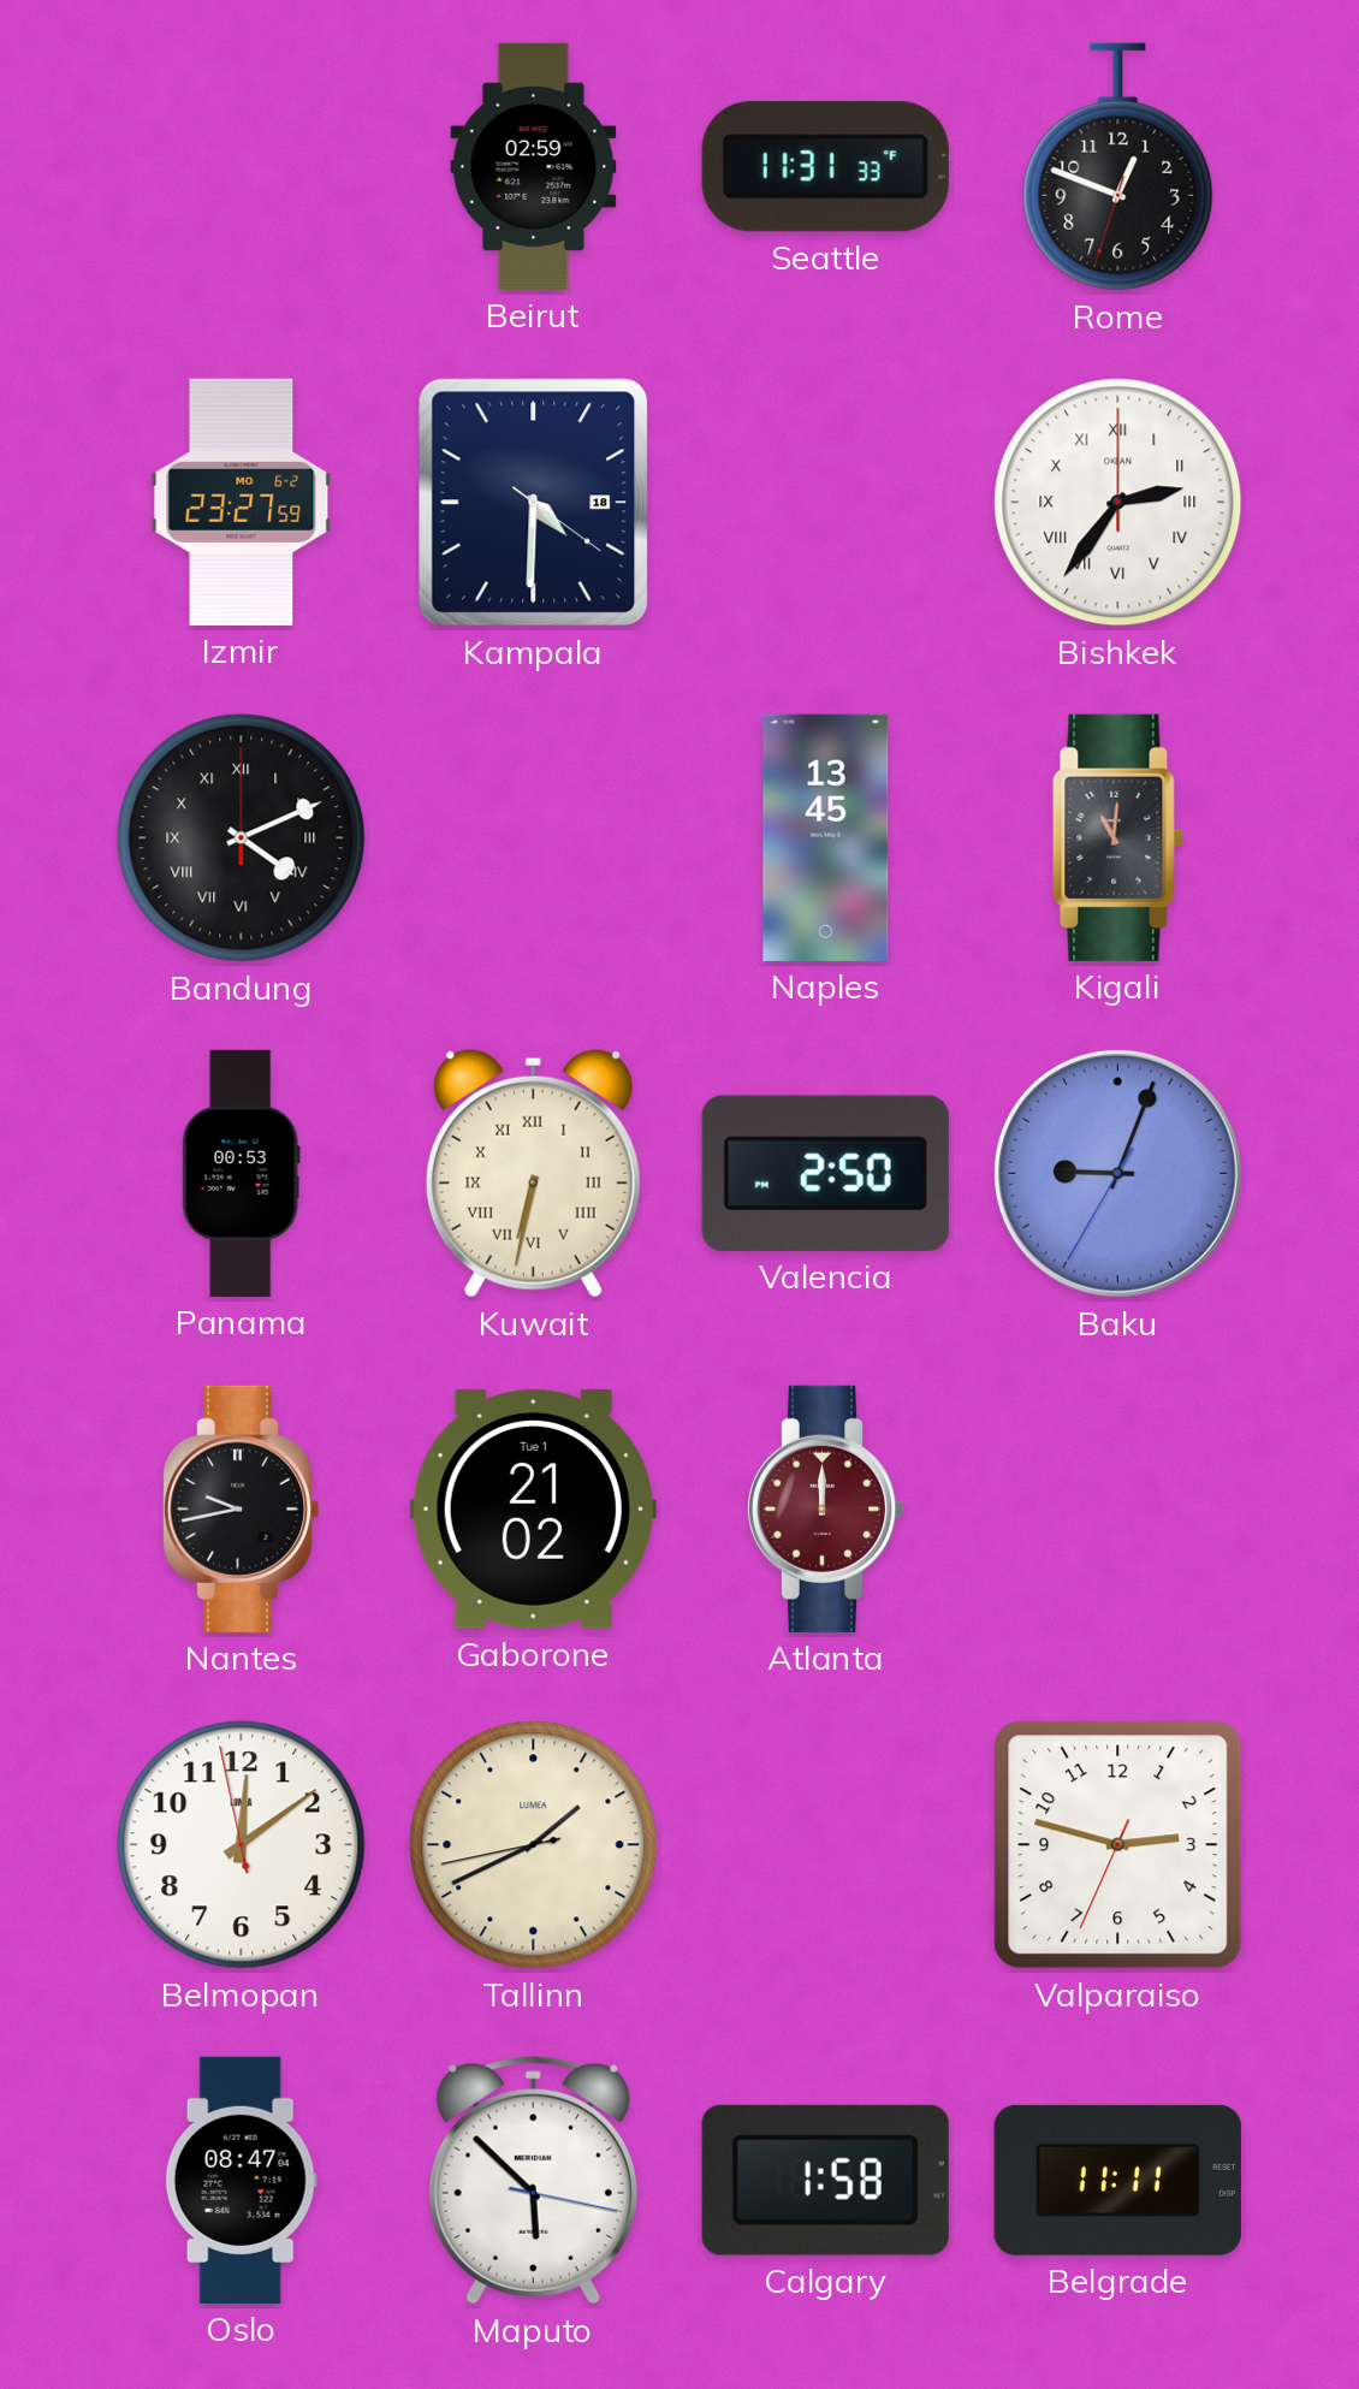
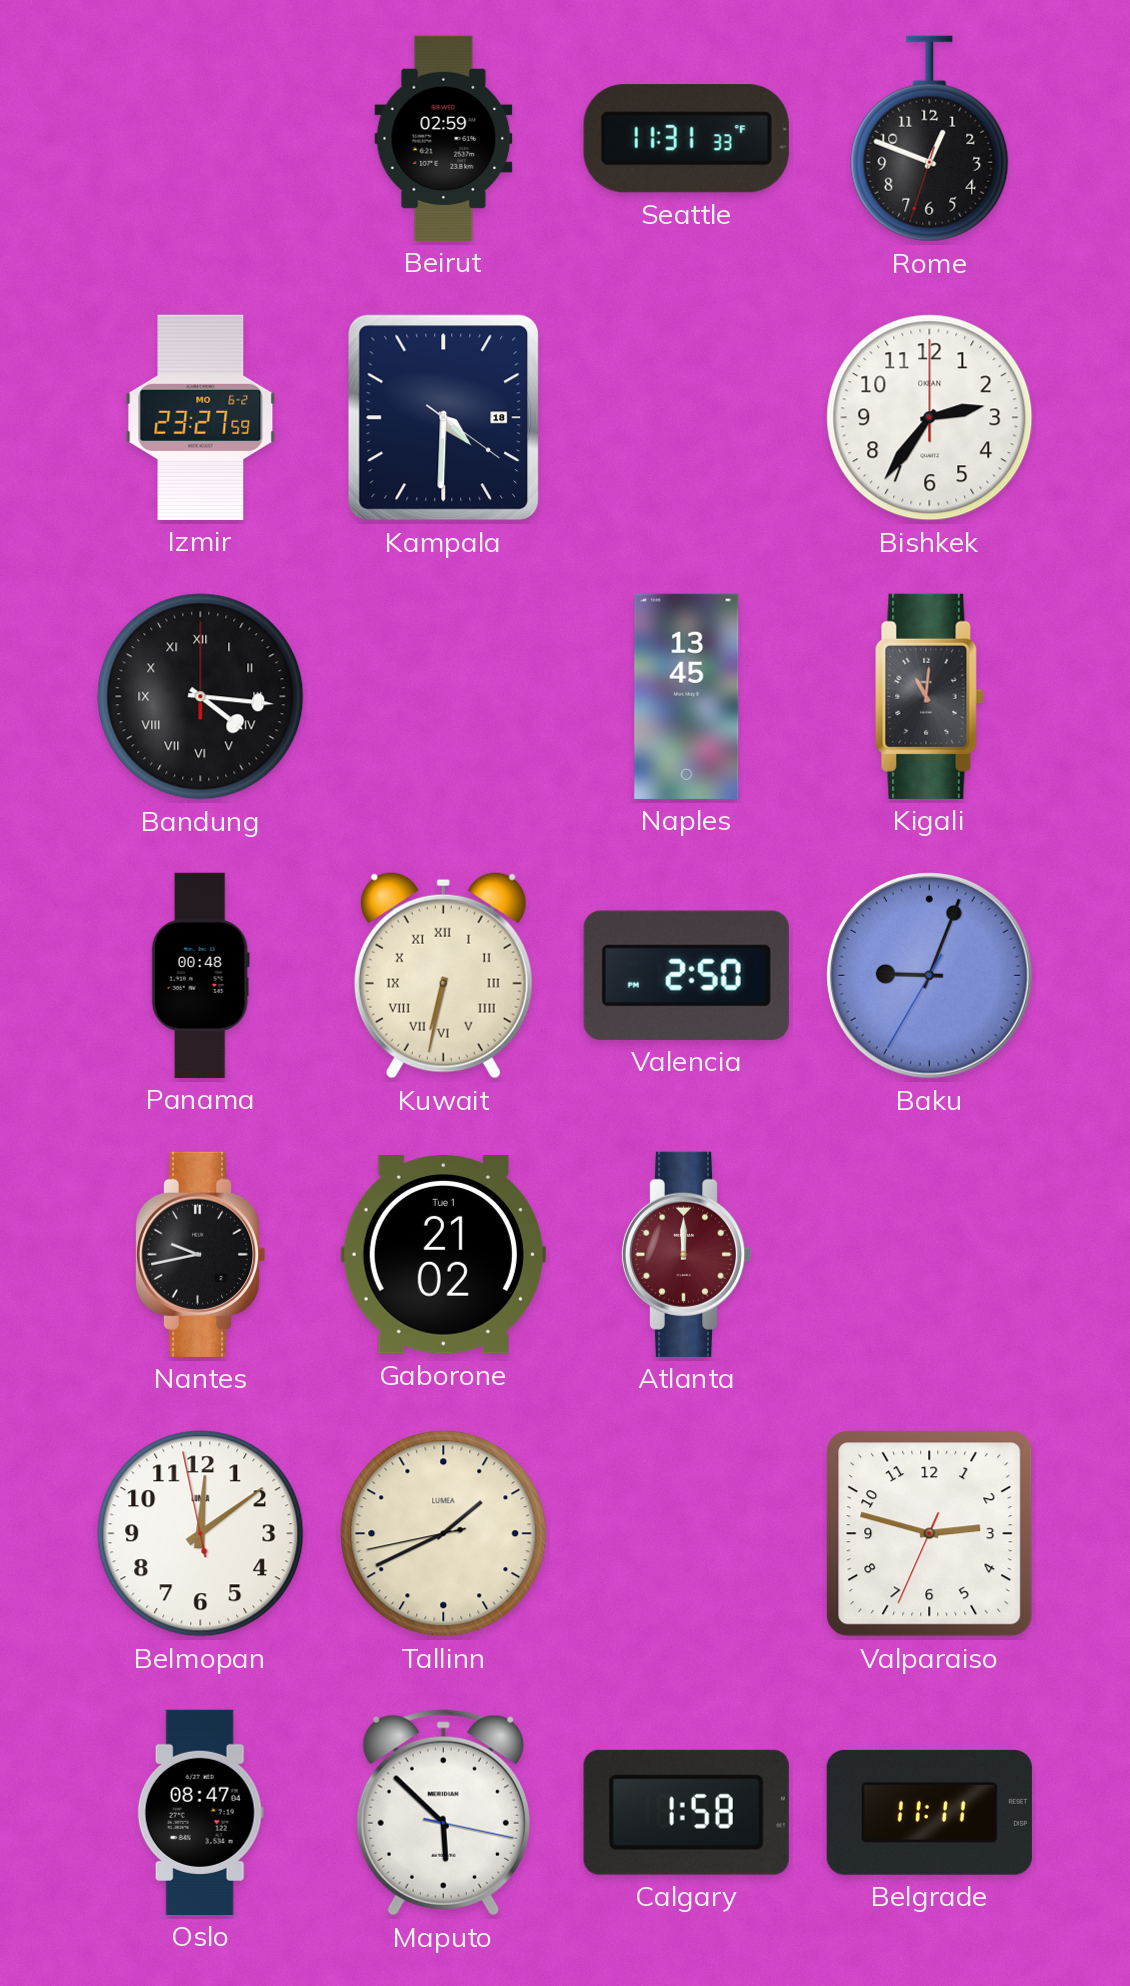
Bishkek numerals: Roman -> Arabic (930, 418)
Bandung: 4:11 -> 4:16 (201, 697)
Panama: 00:53 -> 00:48 (200, 975)
